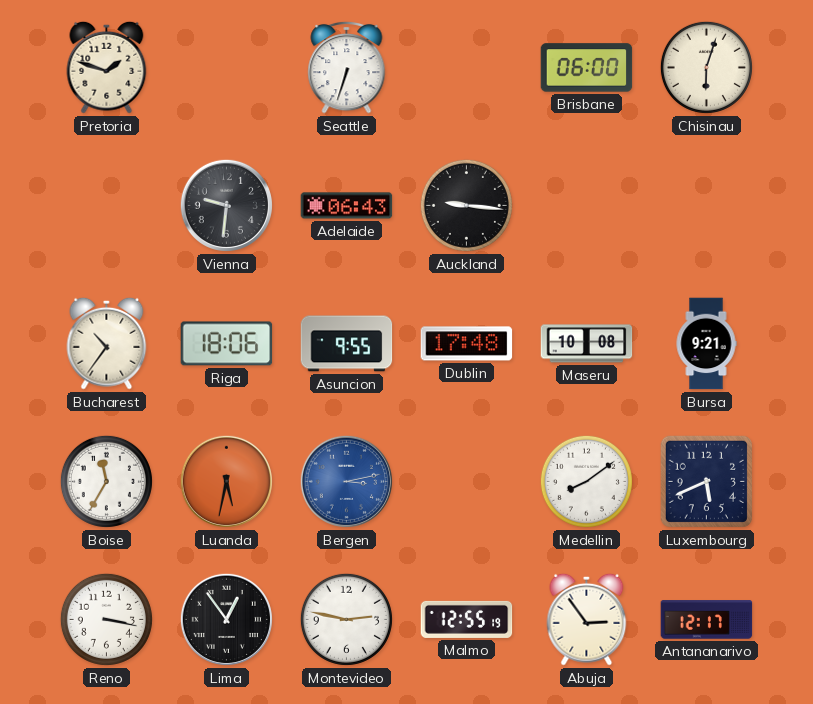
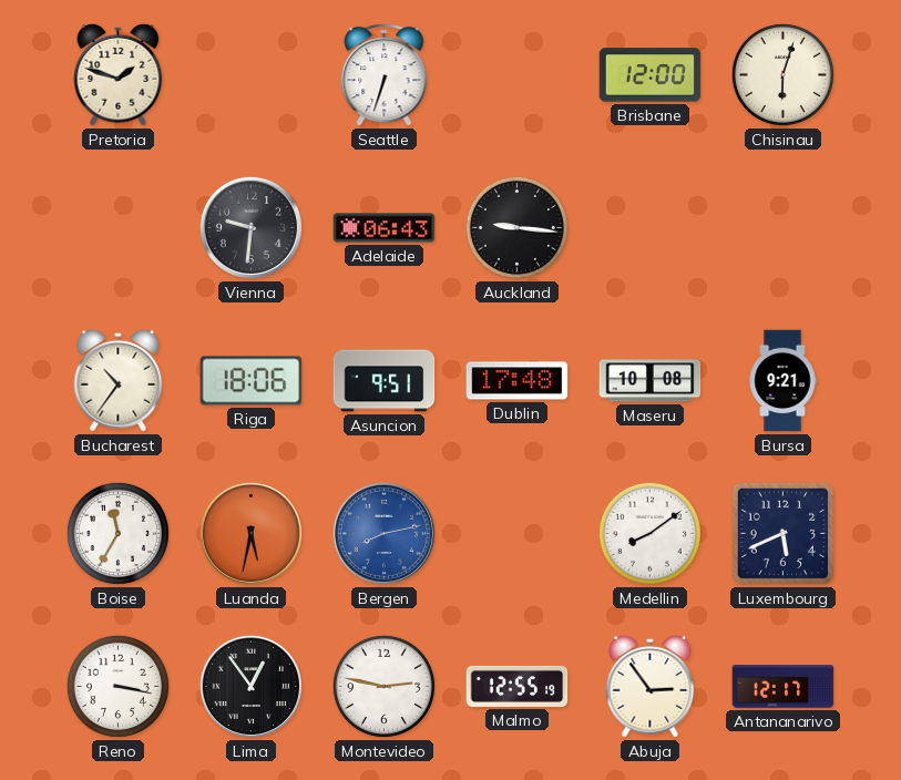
Brisbane: 06:00 -> 12:00 (651, 75)
Asuncion: 9:55 -> 9:51 (385, 381)
Bergen: 3:13 -> 8:13 (383, 533)
